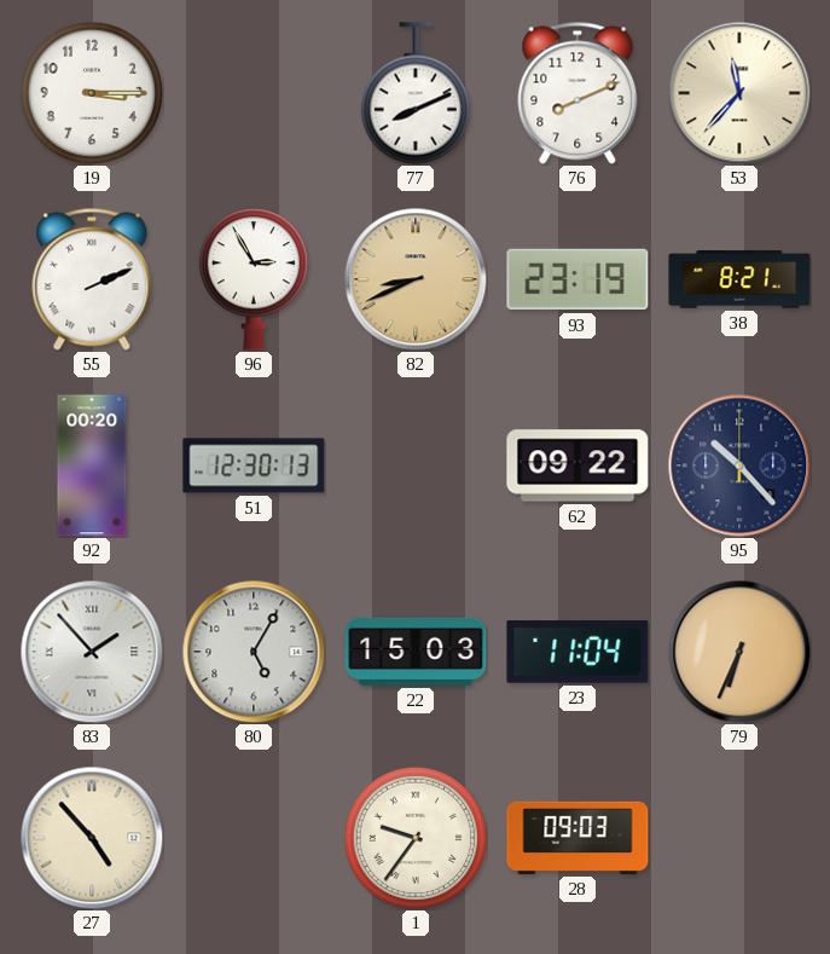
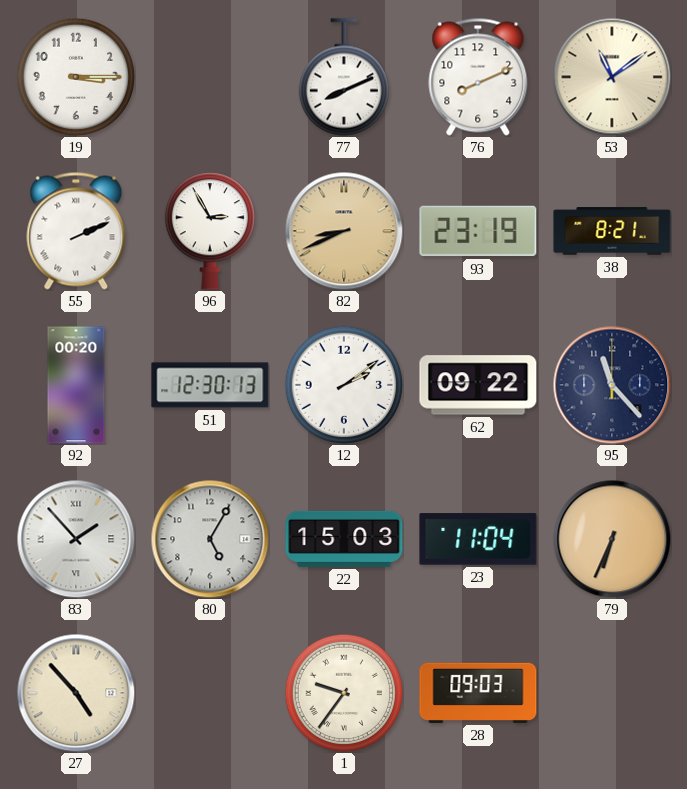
53: 11:37 -> 11:09 (612, 77)
12: none -> 2:09 (343, 384)
95: 10:23 -> 11:23 (612, 385)
